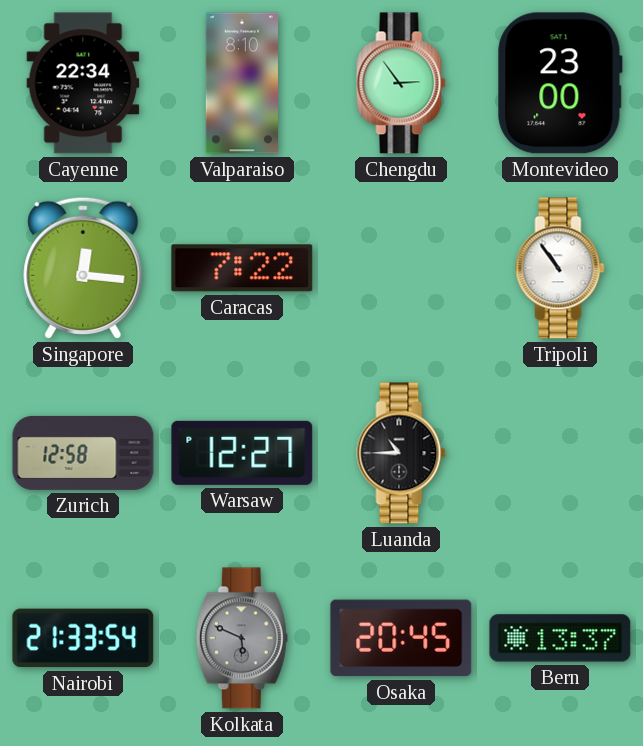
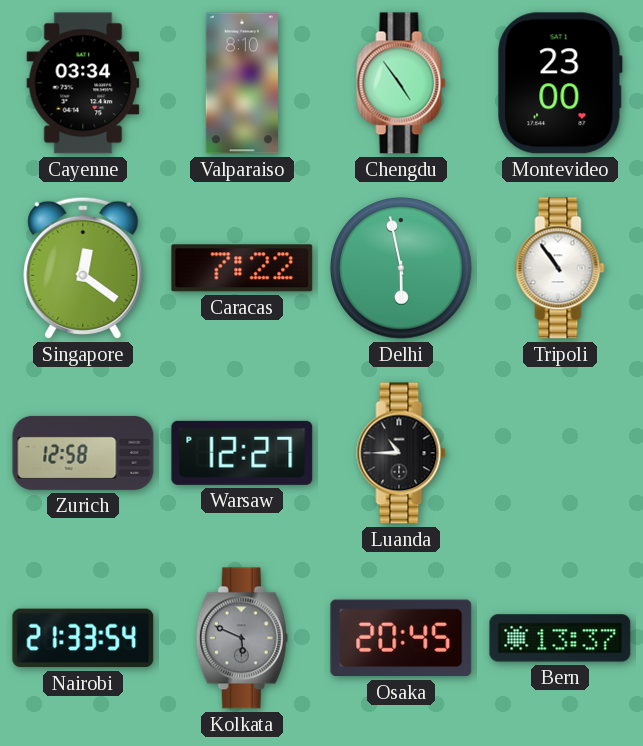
Cayenne: 22:34 -> 03:34 (83, 83)
Chengdu: 2:54 -> 4:54 (401, 83)
Singapore: 12:16 -> 12:21 (83, 268)
Delhi: none -> 5:58 (401, 268)
